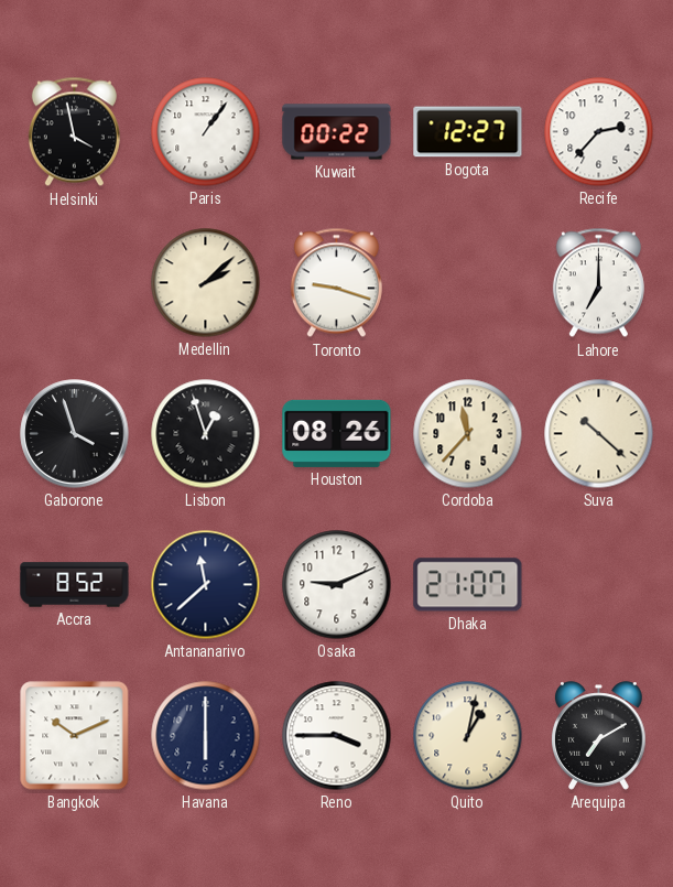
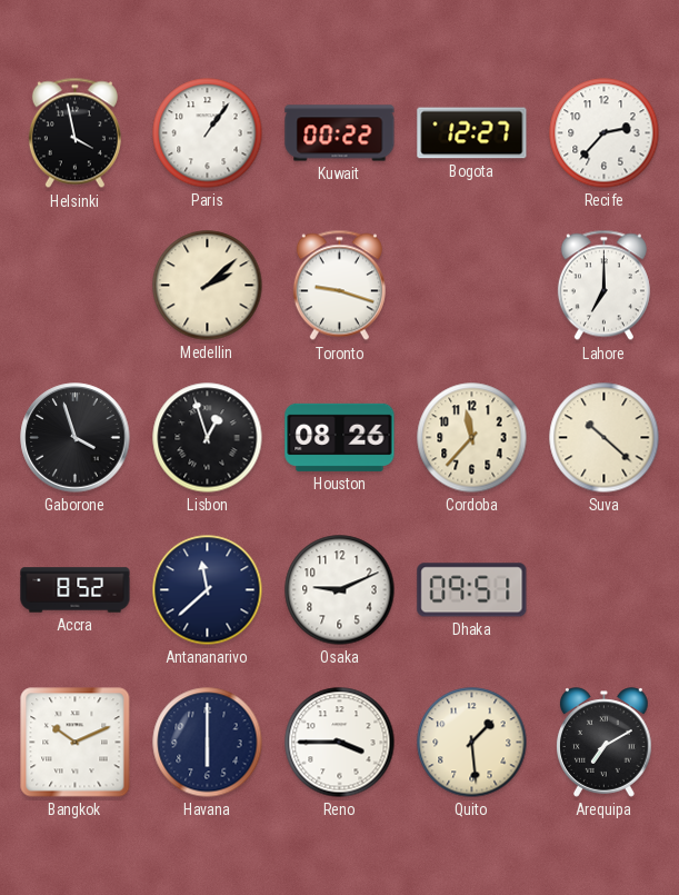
Dhaka: 21:07 -> 09:51 (472, 590)
Quito: 1:02 -> 1:29 (472, 743)
